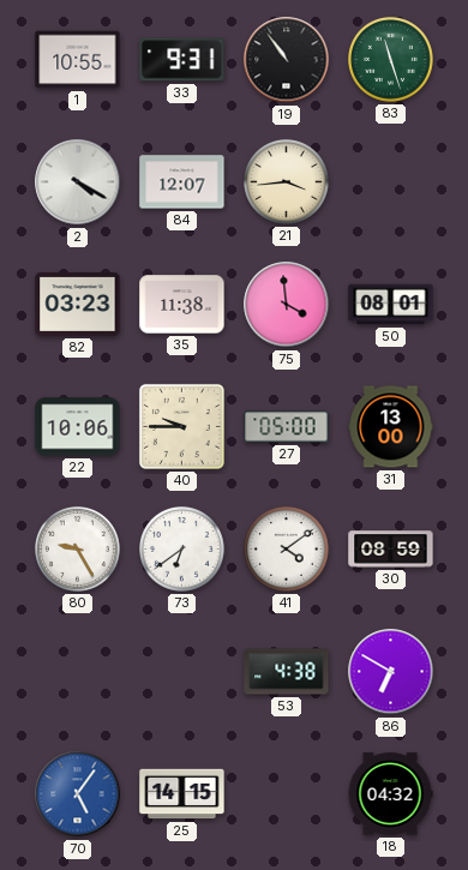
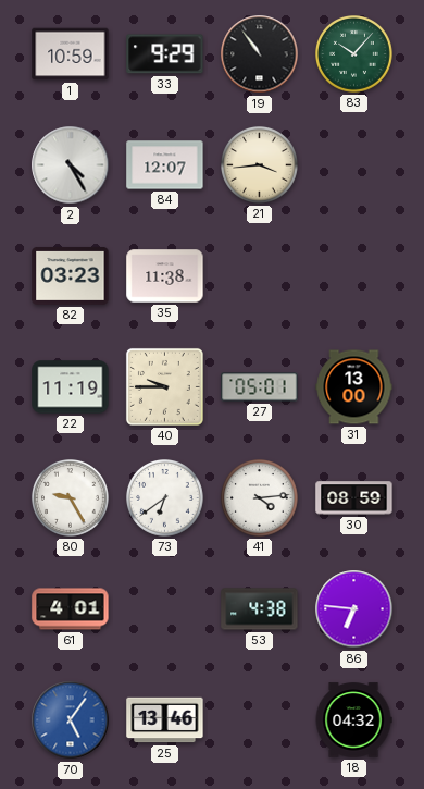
1: 10:55 -> 10:59 (71, 54)
33: 9:31 -> 9:29 (165, 54)
83: 11:27 -> 10:07 (354, 54)
2: 4:20 -> 4:25 (71, 165)
75: 3:59 -> none (287, 305)
50: 08:01 -> none (391, 305)
22: 10:06 -> 11:19 (71, 387)
27: 05:00 -> 05:01 (260, 387)
41: 4:09 -> 4:14 (260, 498)
61: none -> 4:01 (71, 609)
86: 6:50 -> 6:46 (354, 609)
25: 14:15 -> 13:46 (165, 720)
